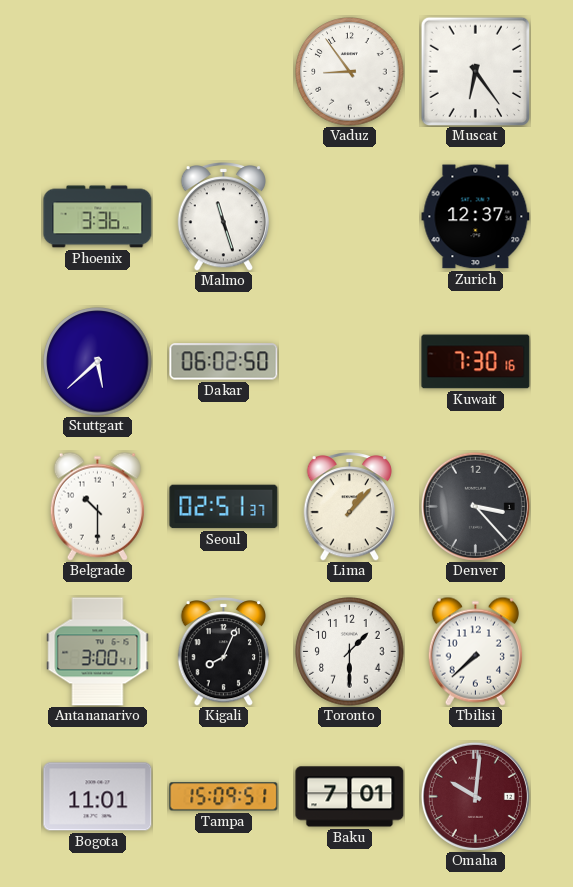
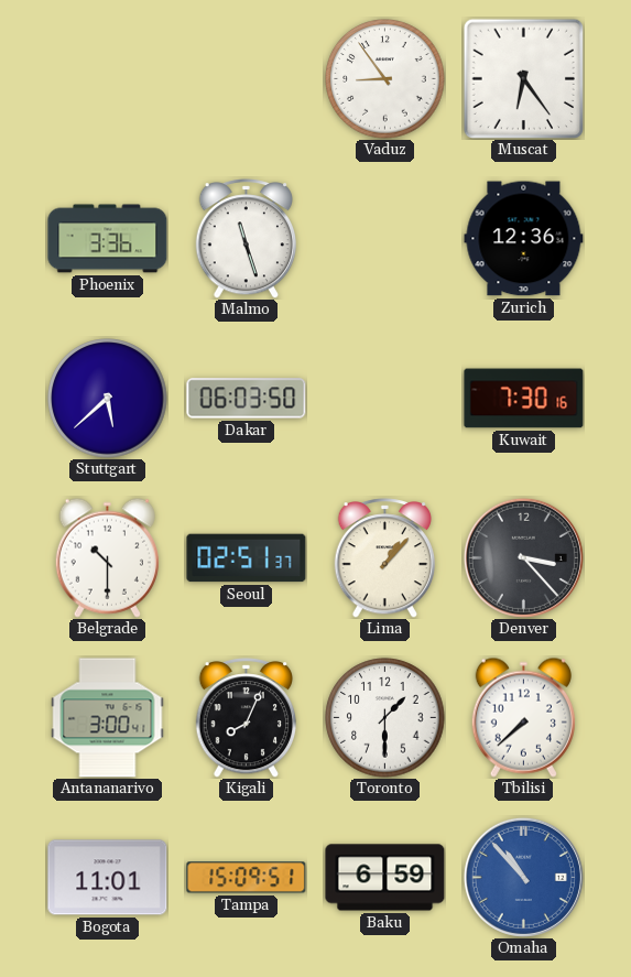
Zurich: 12:37 -> 12:36 (524, 239)
Dakar: 06:02 -> 06:03 (247, 399)
Baku: 7:01 -> 6:59 (385, 878)
Omaha: 10:01 -> 10:53 (523, 877)
Omaha dial: burgundy -> blue (523, 877)
